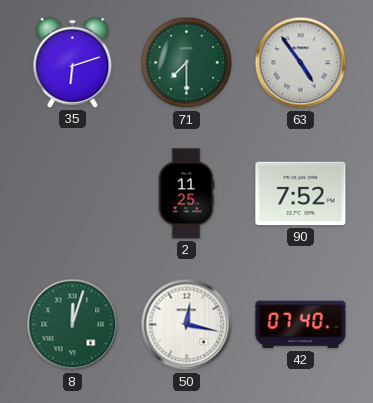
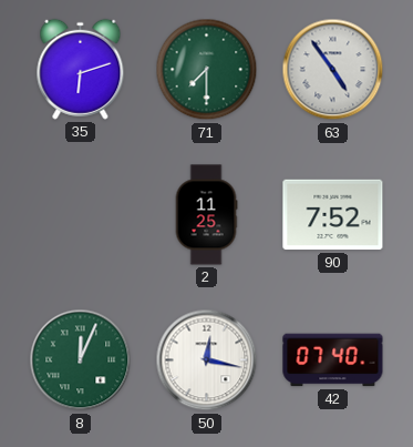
8: 12:03 -> 12:04 (81, 360)
